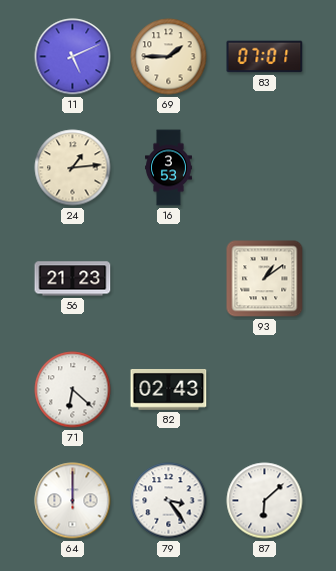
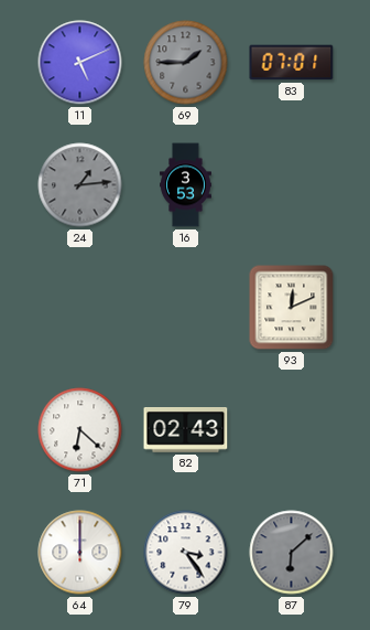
69 dial: cream -> grey (186, 63)
24 dial: cream -> grey (80, 185)
56: 21:23 -> none (73, 279)
93: 1:09 -> 12:11 (292, 308)
87 dial: white -> grey (292, 553)
